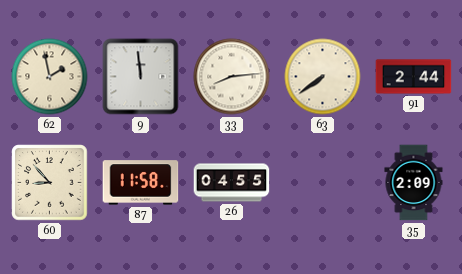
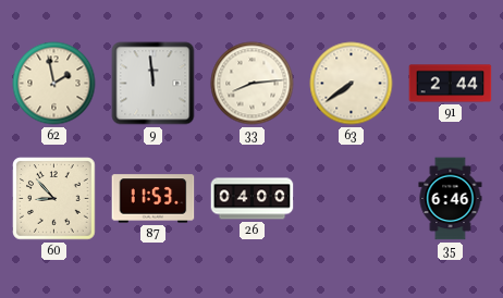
87: 11:58 -> 11:53 (154, 199)
26: 04:55 -> 04:00 (253, 199)
35: 2:09 -> 6:46 (451, 199)
